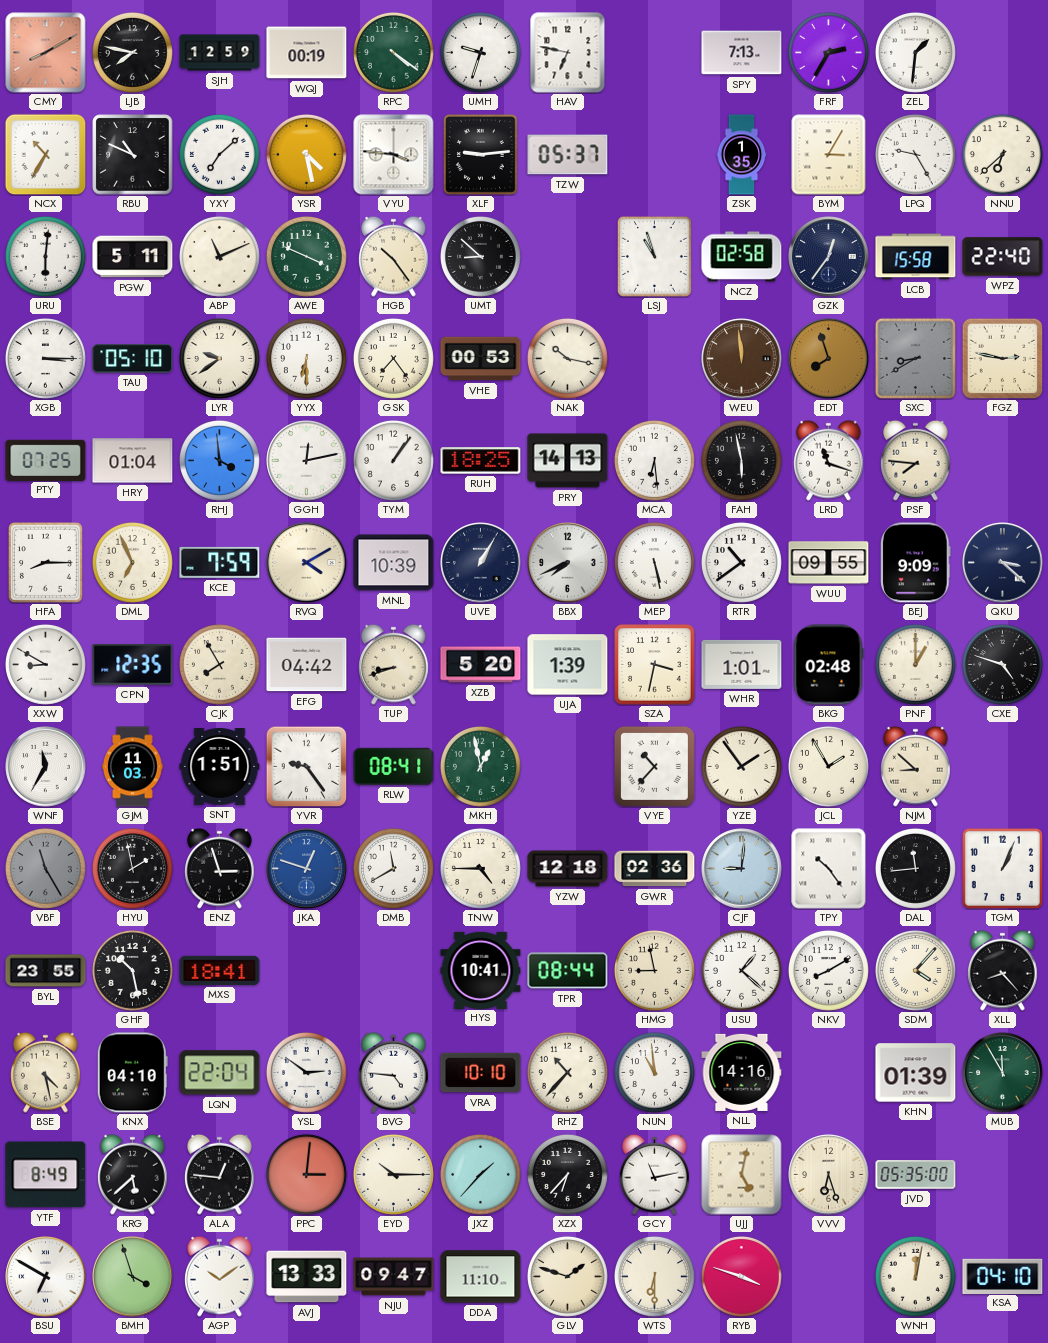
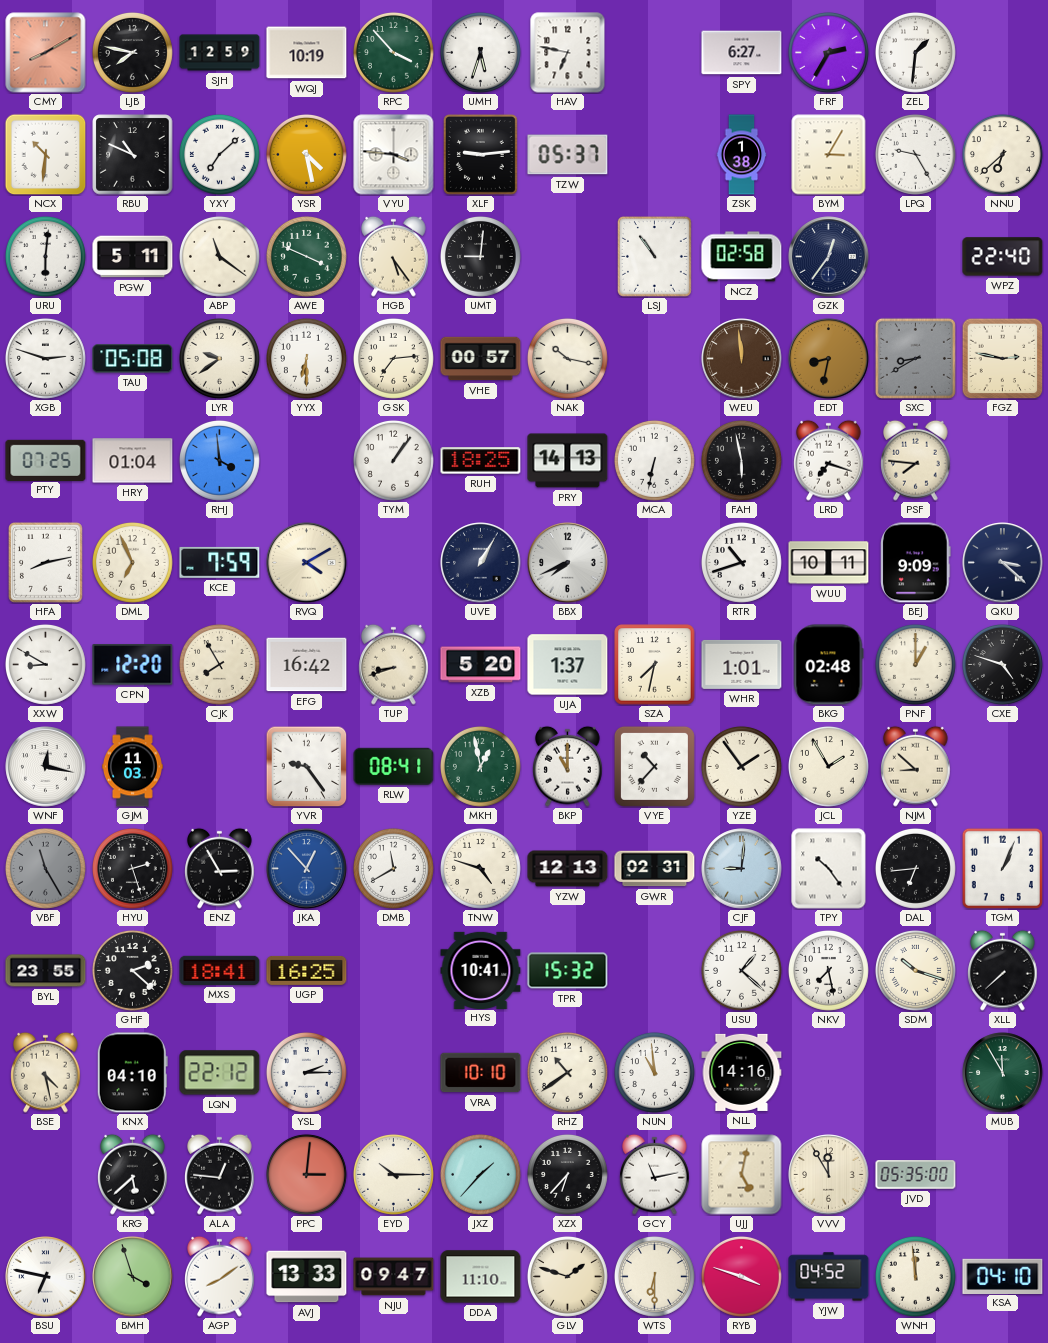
WQJ: 00:19 -> 10:19 (307, 53)
RPC: 4:21 -> 3:53 (393, 52)
UMH: 9:33 -> 5:33 (480, 52)
SPY: 7:13 -> 6:27 (742, 53)
NCX: 10:35 -> 10:31 (45, 154)
ZSK: 1:35 -> 1:38 (742, 155)
ABP: 11:11 -> 11:21 (219, 256)
HGB: 10:24 -> 5:24 (394, 256)
UMT: 8:52 -> 9:01 (480, 256)
LSJ: 10:57 -> 10:54 (654, 256)
LCB: 15:58 -> none (916, 257)
XGB: 3:15 -> 2:48 (45, 358)
TAU: 05:10 -> 05:08 (133, 359)
GSK: 7:24 -> 7:14 (393, 358)
VHE: 00:53 -> 00:57 (481, 359)
EDT: 7:57 -> 8:32 (829, 359)
GGH: 12:13 -> none (307, 461)
MCA: 6:29 -> 6:32 (654, 460)
LRD: 11:18 -> 7:18 (829, 460)
HFA: 8:15 -> 8:13 (45, 562)
MNL: 10:39 -> none (394, 563)
MEP: 5:28 -> none (654, 562)
RTR: 10:39 -> 10:42 (741, 562)
WUU: 09:55 -> 10:11 (829, 563)
CPN: 12:35 -> 12:20 (133, 665)
EFG: 04:42 -> 16:42 (307, 665)
UJA: 1:39 -> 1:37 (568, 665)
SZA: 3:32 -> 7:32 (655, 665)
WNF: 11:35 -> 12:17 (46, 767)
SNT: 1:51 -> none (220, 767)
BKP: none -> 11:00 (568, 766)
HYU: 1:58 -> 2:27 (132, 868)
ENZ: 2:57 -> 2:55 (220, 868)
JKA: 12:48 -> 12:53 (307, 869)
TNW: 4:45 -> 4:48 (480, 868)
YZW: 12:18 -> 12:13 (568, 869)
GWR: 02:36 -> 02:31 (655, 869)
DAL: 11:44 -> 6:44 (915, 868)
GHF: 10:28 -> 2:22 (132, 970)
UGP: none -> 16:25 (307, 970)
TPR: 08:44 -> 15:32 (568, 971)
HMG: 8:58 -> none (654, 970)
NKV: 8:10 -> 7:28 (828, 970)
SDM: 4:07 -> 10:18 (915, 970)
XLL: 8:23 -> 7:38 (1003, 970)
LQN: 22:04 -> 22:12 (220, 1073)
YSL: 2:51 -> 2:15 (306, 1072)
BVG: 4:46 -> none (394, 1072)
RHZ: 10:37 -> 10:39 (567, 1072)
KHN: 01:39 -> none (916, 1073)
YTF: 8:49 -> none (46, 1175)
VVV: 6:27 -> 11:55 (829, 1175)
BSU: 6:50 -> 6:47 (46, 1277)
AGP: 10:09 -> 8:09 (220, 1276)
YJW: none -> 04:52 (829, 1277)
WNH: 12:02 -> 11:59 (915, 1276)
